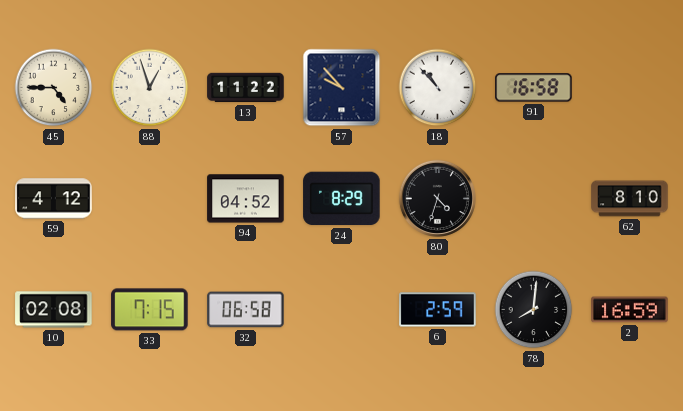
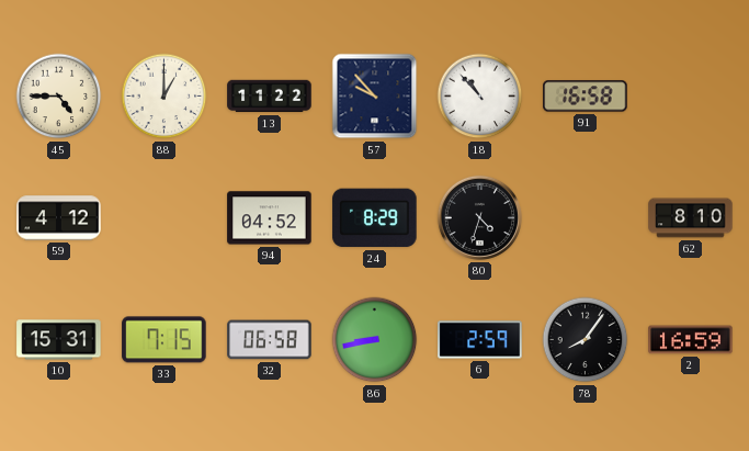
88: 12:57 -> 1:00 (164, 97)
10: 02:08 -> 15:31 (59, 340)
86: none -> 8:43 (375, 340)
78: 8:01 -> 8:06 (586, 340)
